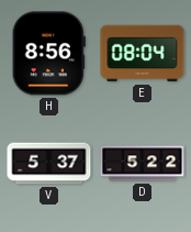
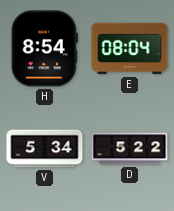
H: 8:56 -> 8:54 (44, 49)
V: 5:37 -> 5:34 (45, 149)
